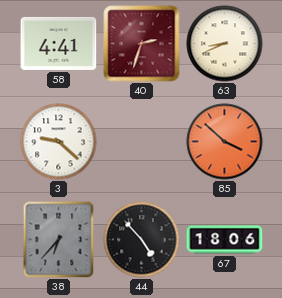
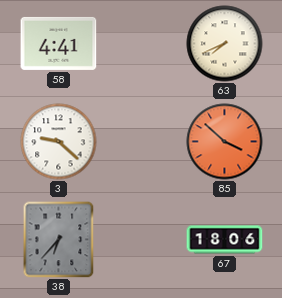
40: 2:33 -> none (142, 44)
63: 8:41 -> 7:41 (225, 44)
44: 4:53 -> none (142, 240)
